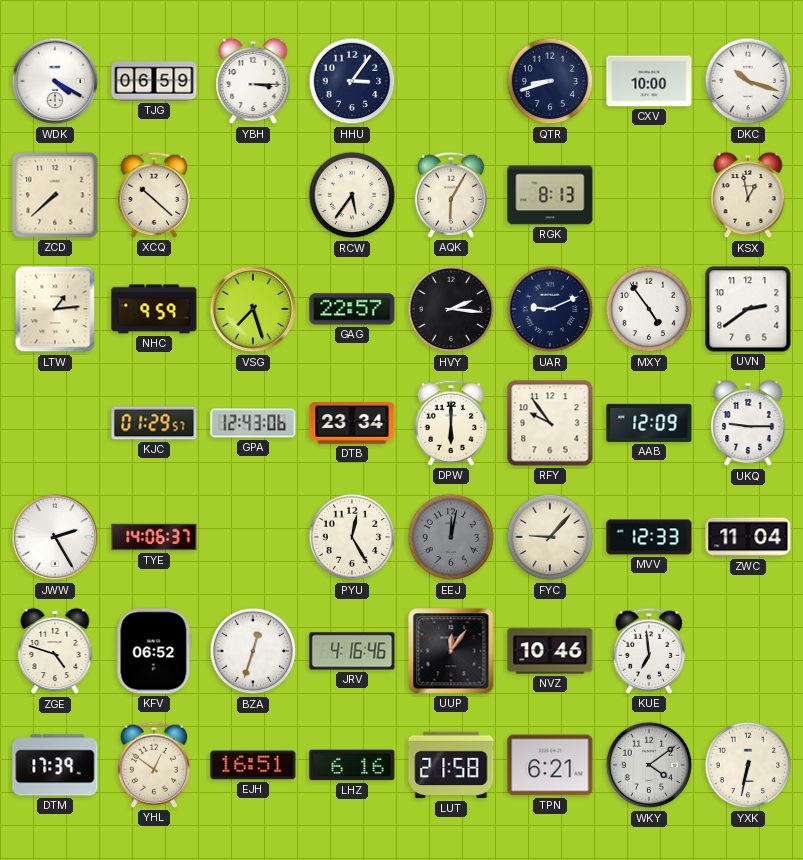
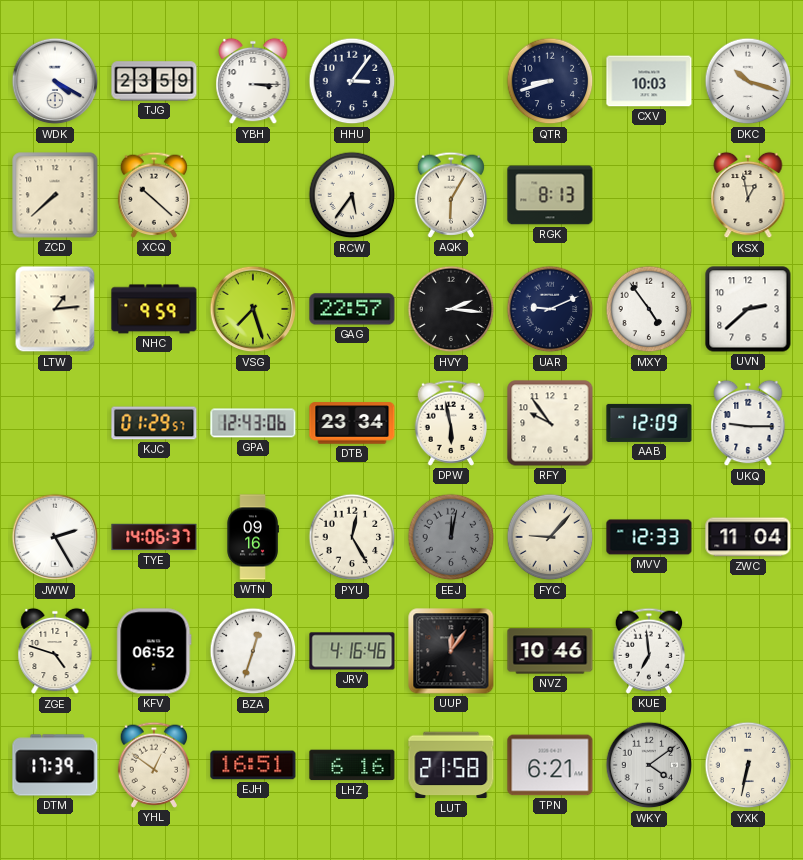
TJG: 06:59 -> 23:59 (154, 81)
CXV: 10:00 -> 10:03 (649, 81)
UVN: 2:39 -> 2:38 (748, 309)
DPW: 6:00 -> 5:58 (451, 423)
WTN: none -> 09:16 (253, 537)
